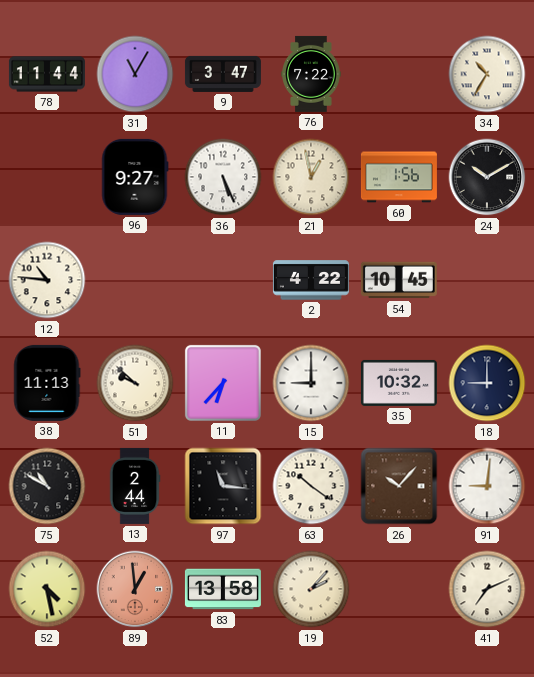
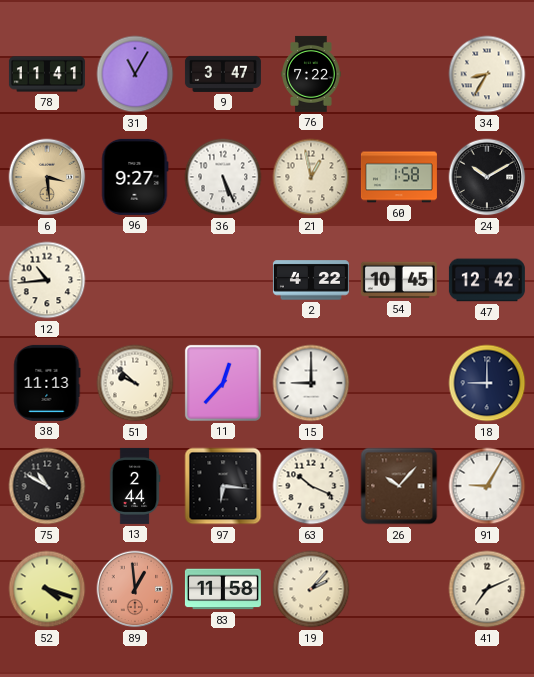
78: 11:44 -> 11:41 (47, 74)
34: 10:35 -> 8:35 (487, 74)
6: none -> 3:29 (47, 177)
60: 1:56 -> 1:58 (399, 177)
12: 10:46 -> 10:44 (47, 280)
47: none -> 12:42 (487, 280)
11: 6:37 -> 12:37 (223, 383)
35: 10:32 -> none (399, 383)
97: 11:16 -> 6:16 (223, 486)
63: 10:21 -> 10:19 (311, 486)
91: 9:01 -> 9:05 (487, 486)
52: 4:28 -> 4:18 (47, 589)
83: 13:58 -> 11:58 (223, 589)
